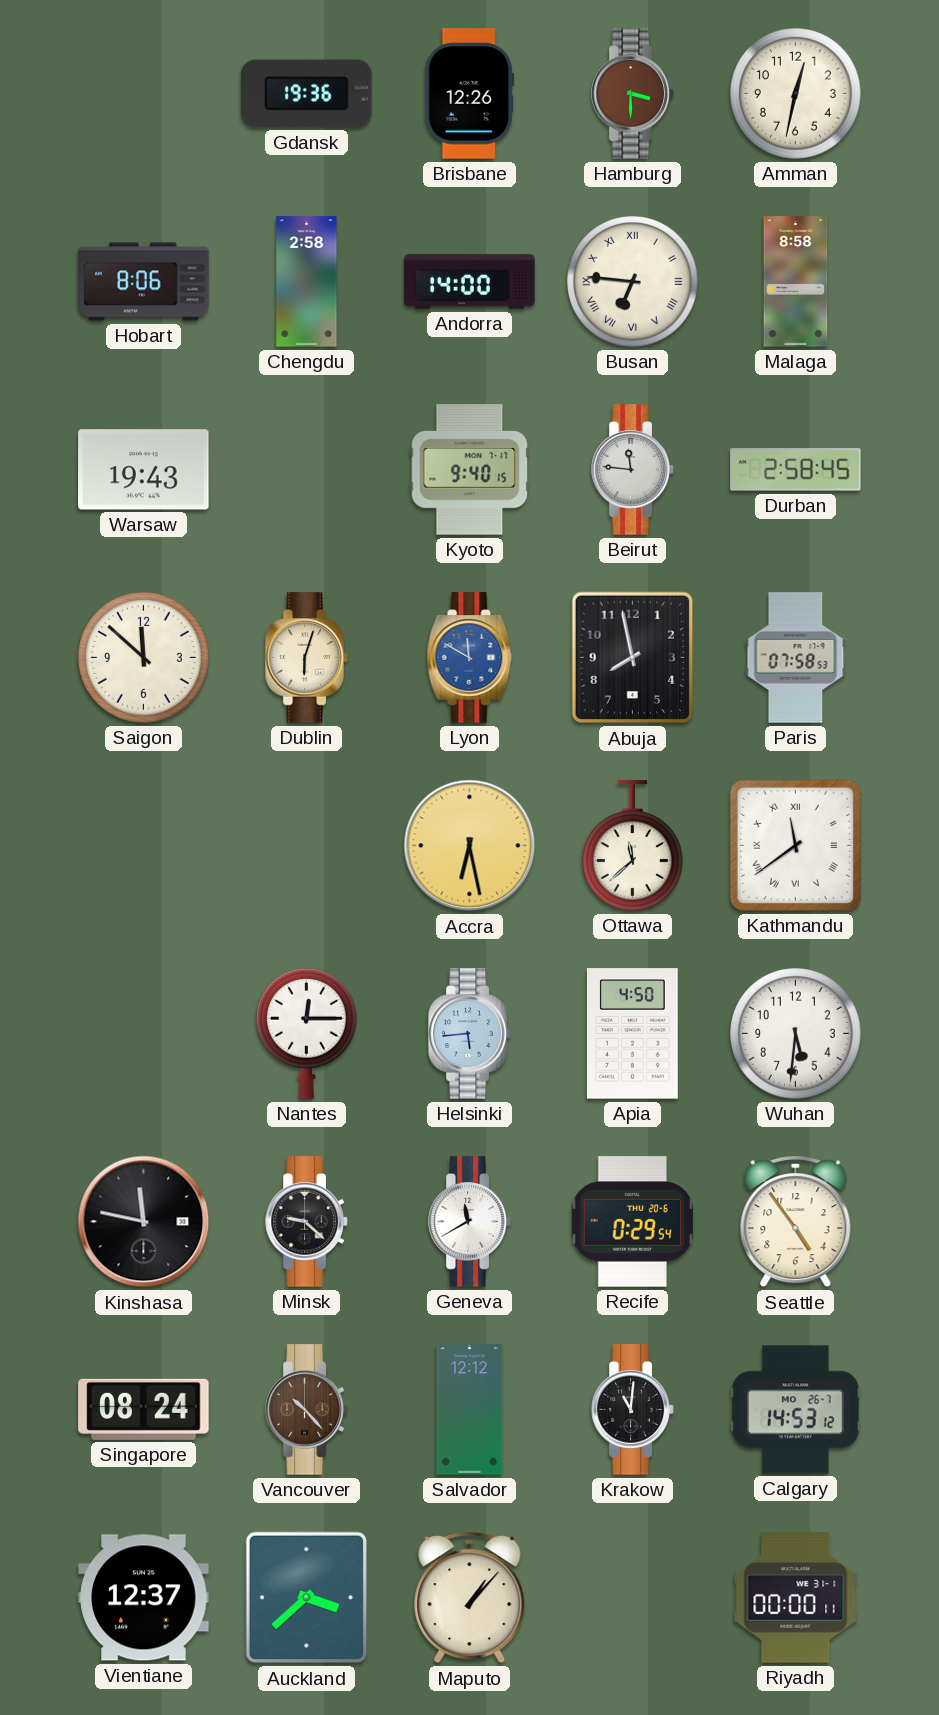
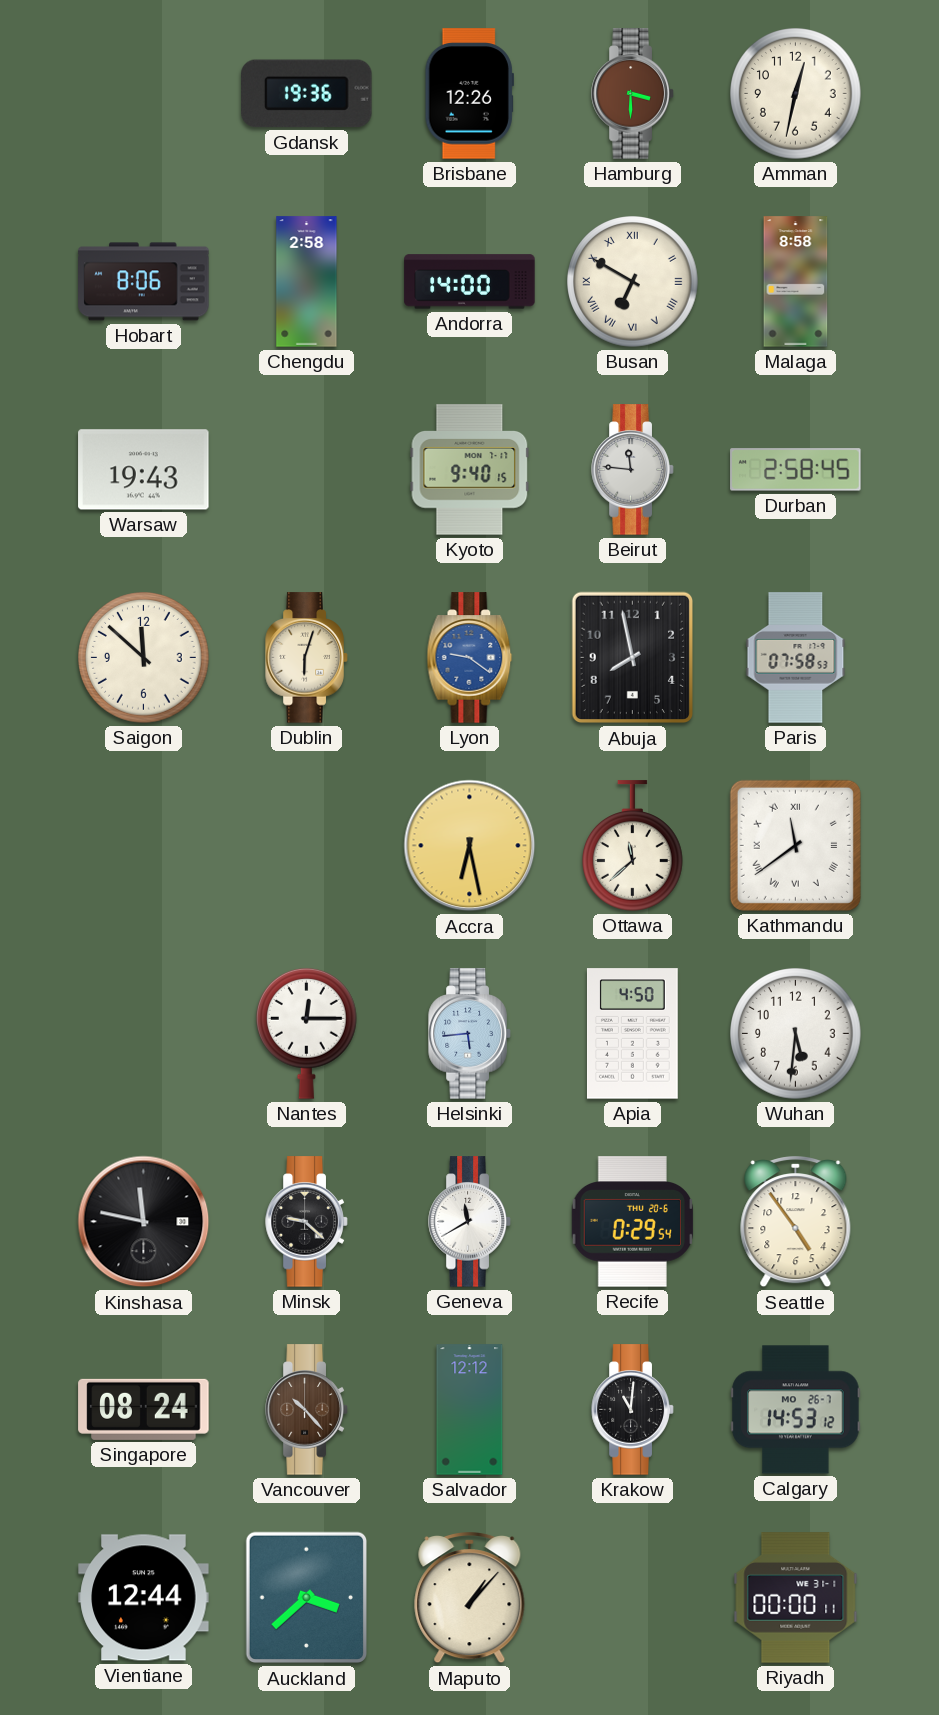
Busan: 6:46 -> 6:50 (633, 282)
Lyon: 11:50 -> 9:21 (470, 658)
Vientiane: 12:37 -> 12:44 (144, 1598)
